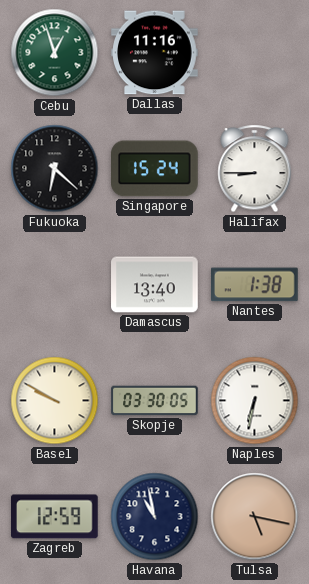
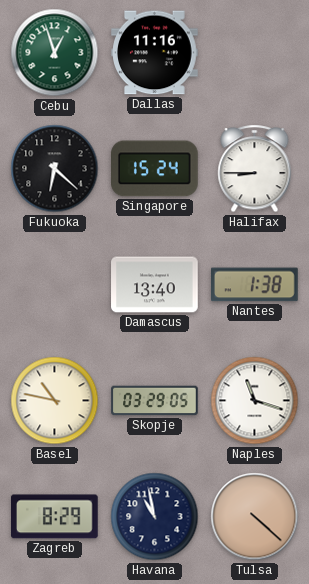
Basel: 9:50 -> 10:47 (55, 401)
Skopje: 03:30 -> 03:29 (155, 401)
Naples: 6:32 -> 11:18 (255, 401)
Zagreb: 12:59 -> 8:29 (55, 517)
Tulsa: 5:17 -> 4:22 (255, 517)
